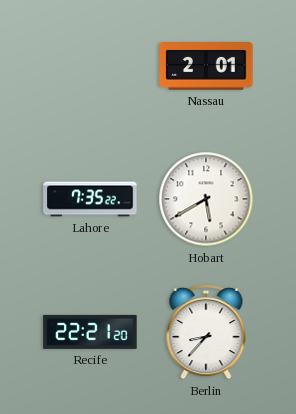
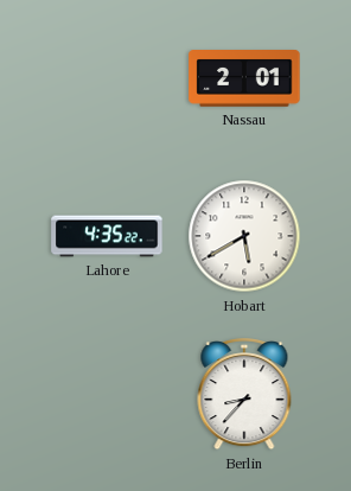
Lahore: 7:35 -> 4:35 (107, 236)
Recife: 22:21 -> none (90, 332)
